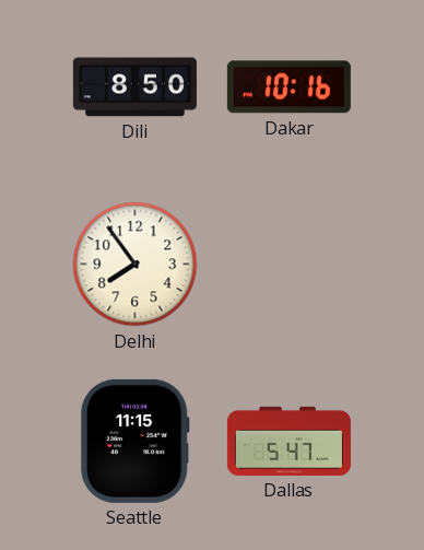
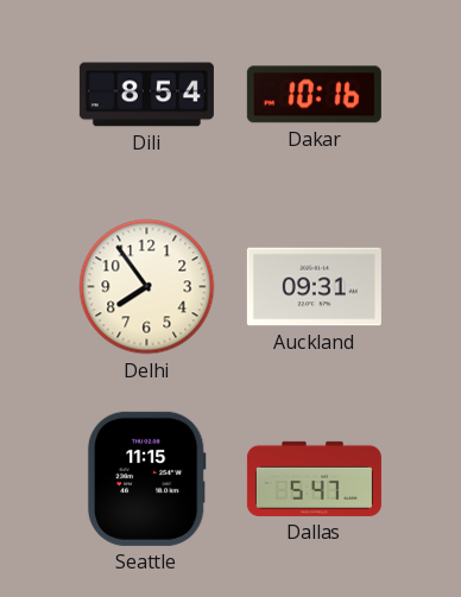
Dili: 8:50 -> 8:54 (146, 95)
Auckland: none -> 09:31 (314, 287)
